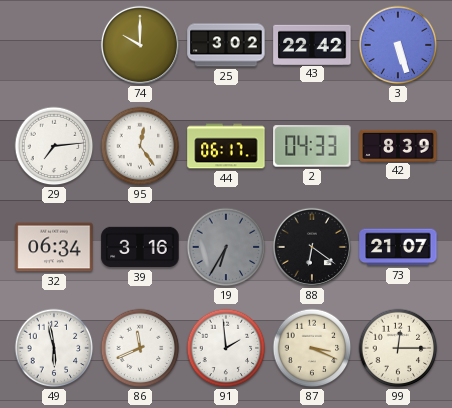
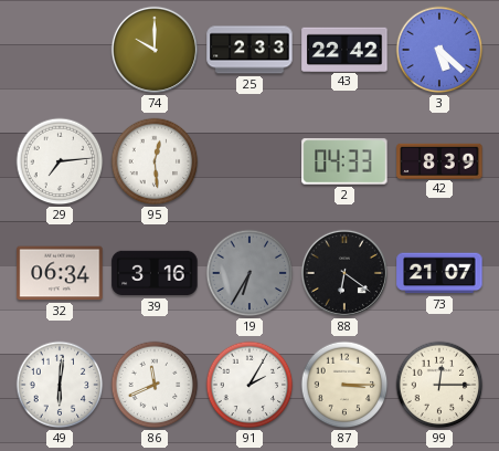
25: 3:02 -> 2:33 (250, 50)
3: 5:27 -> 5:22 (439, 50)
95: 12:24 -> 12:29 (155, 161)
44: 06:17 -> none (226, 146)
49: 5:58 -> 6:01 (60, 385)
91: 1:59 -> 2:05 (250, 385)
87: 3:19 -> 3:15 (344, 385)
